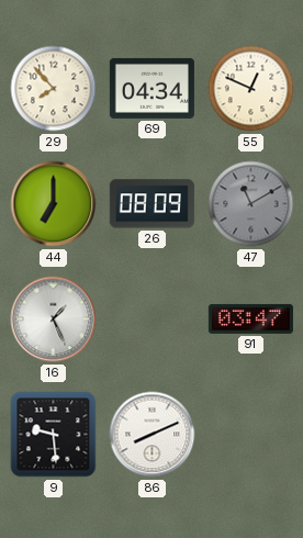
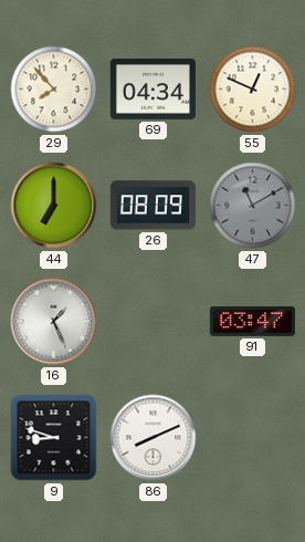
9: 9:29 -> 8:48 (54, 438)
